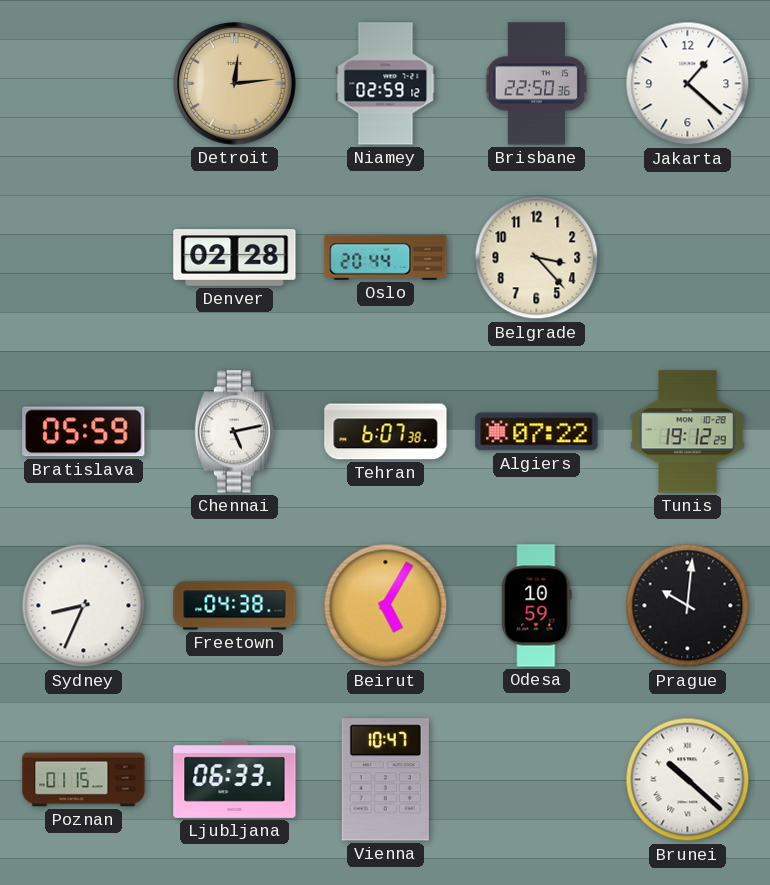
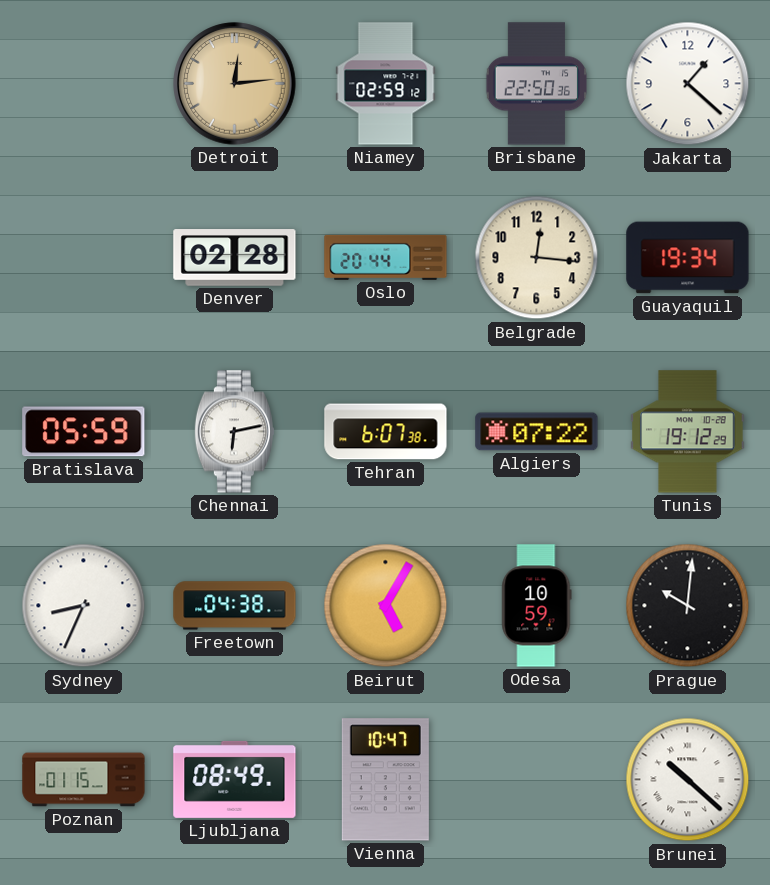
Belgrade: 3:23 -> 12:16 (537, 258)
Guayaquil: none -> 19:34 (688, 258)
Chennai: 5:13 -> 6:13 (234, 432)
Ljubljana: 06:33 -> 08:49 (235, 779)
